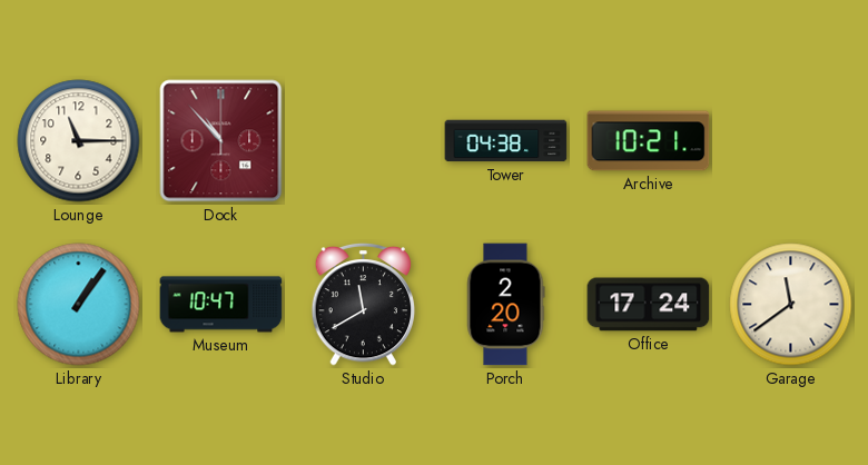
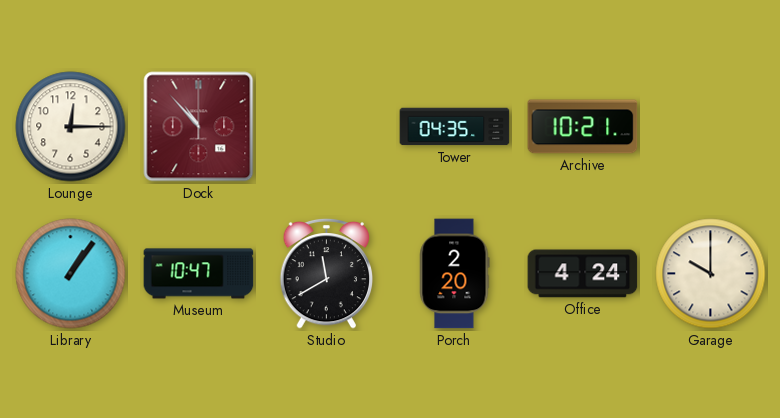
Lounge: 11:15 -> 12:15 (71, 127)
Tower: 04:38 -> 04:35 (455, 127)
Office: 17:24 -> 4:24 (583, 274)
Garage: 11:39 -> 10:00 (711, 274)
